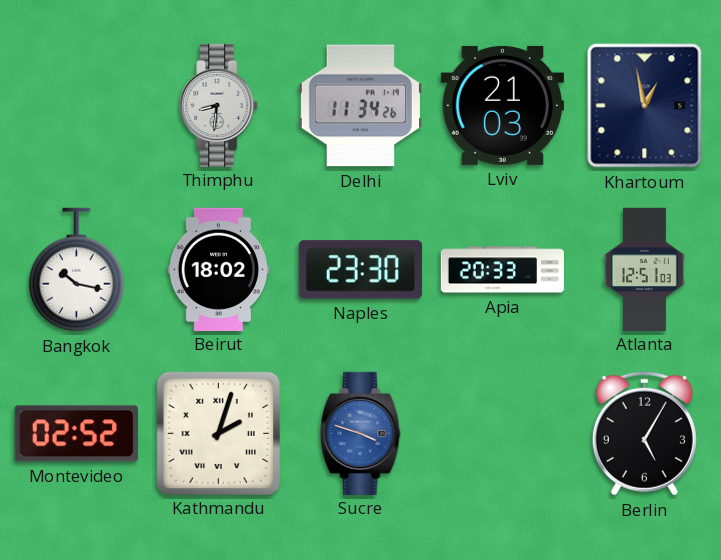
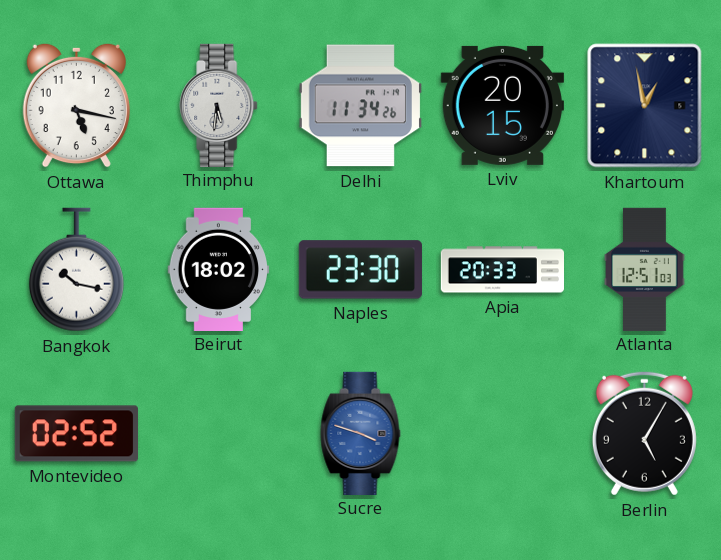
Ottawa: none -> 5:17 (76, 105)
Thimphu: 8:31 -> 5:31 (219, 105)
Lviv: 21:03 -> 20:15 (502, 105)
Kathmandu: 2:03 -> none (218, 433)
